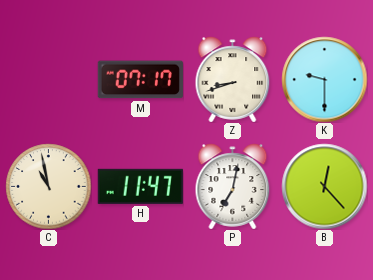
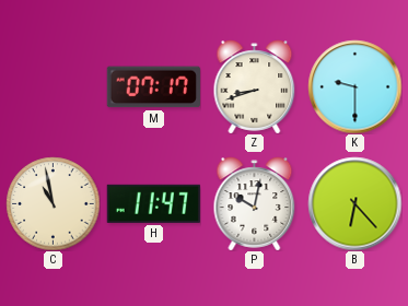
P: 7:02 -> 10:02 (255, 203)
B: 12:23 -> 6:23 (354, 203)
